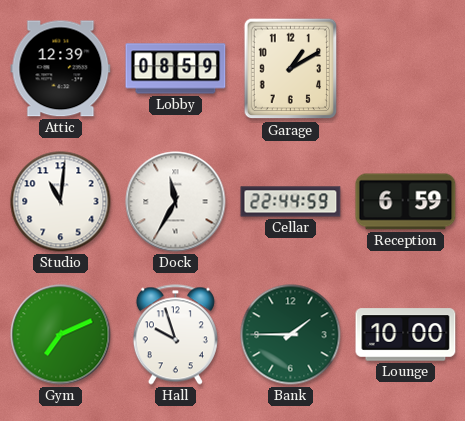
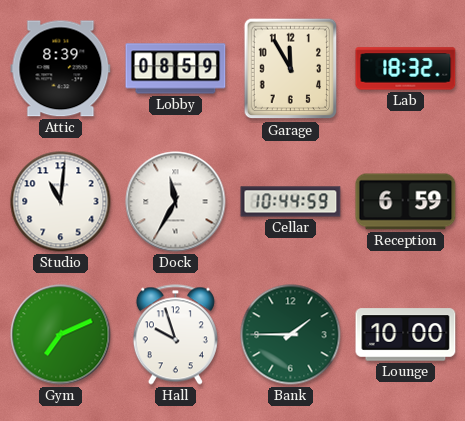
Attic: 12:39 -> 8:39 (61, 69)
Garage: 1:10 -> 11:55 (291, 69)
Lab: none -> 18:32 (406, 69)
Cellar: 22:44 -> 10:44 (291, 202)
